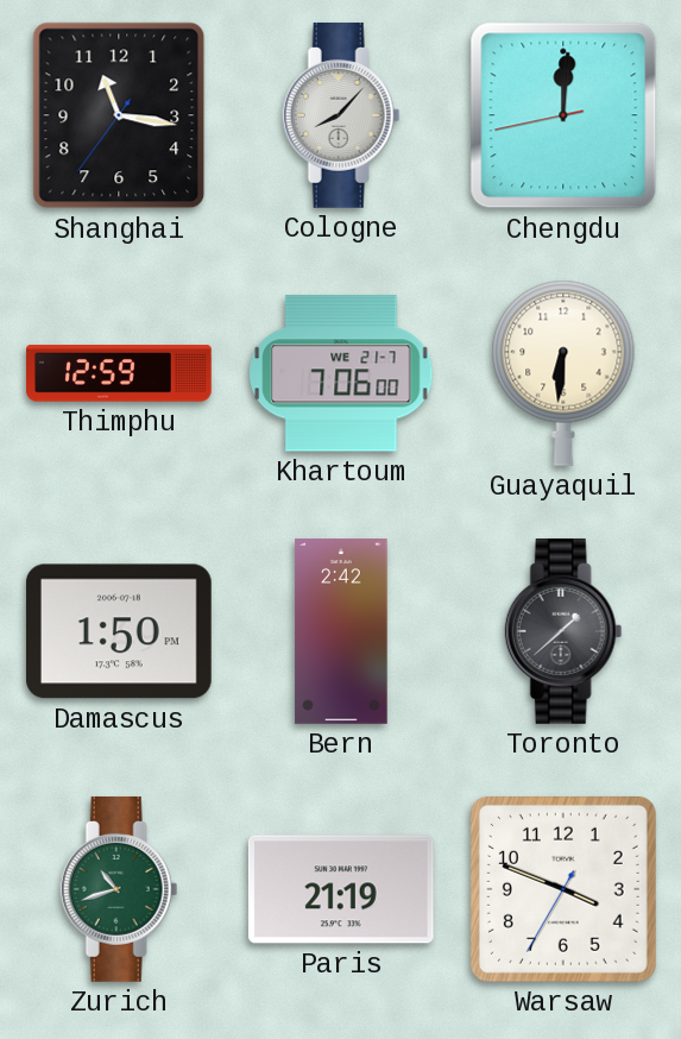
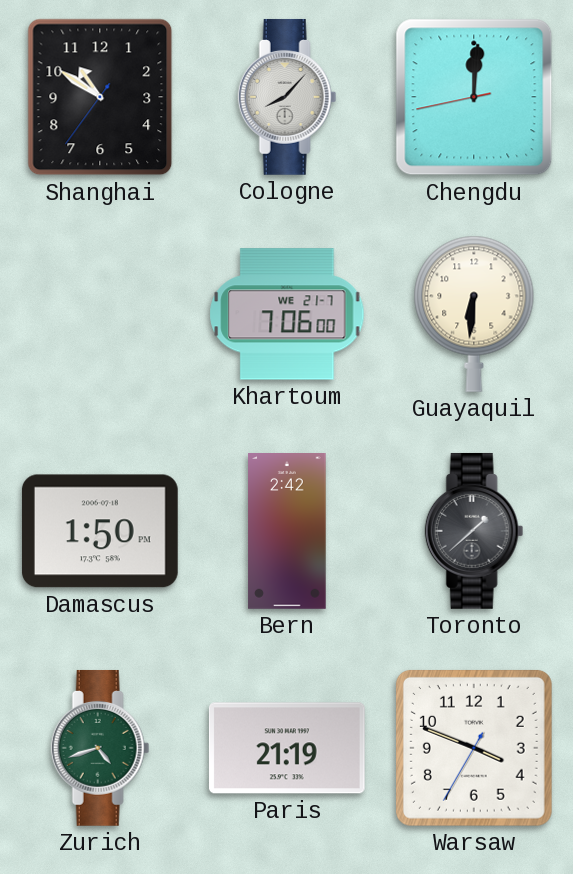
Shanghai: 11:16 -> 10:50 (100, 97)
Thimphu: 12:59 -> none (120, 373)
Zurich: 10:42 -> 4:42 (100, 748)
